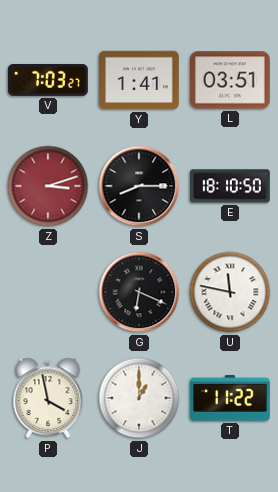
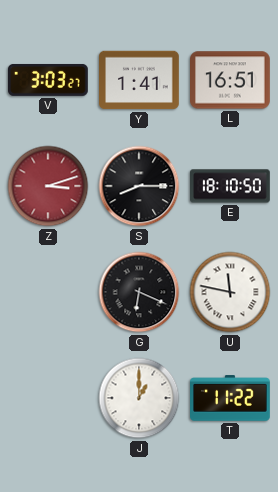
V: 7:03 -> 3:03 (49, 80)
L: 03:51 -> 16:51 (231, 80)
P: 3:58 -> none (48, 398)
